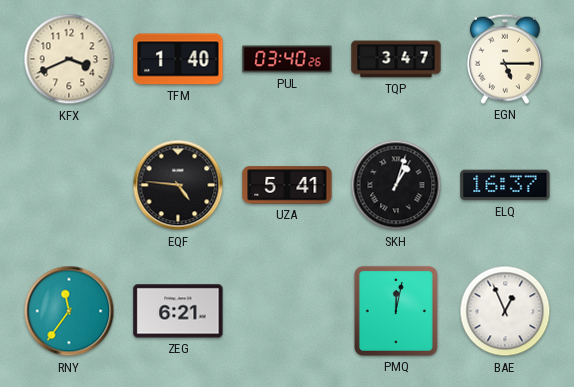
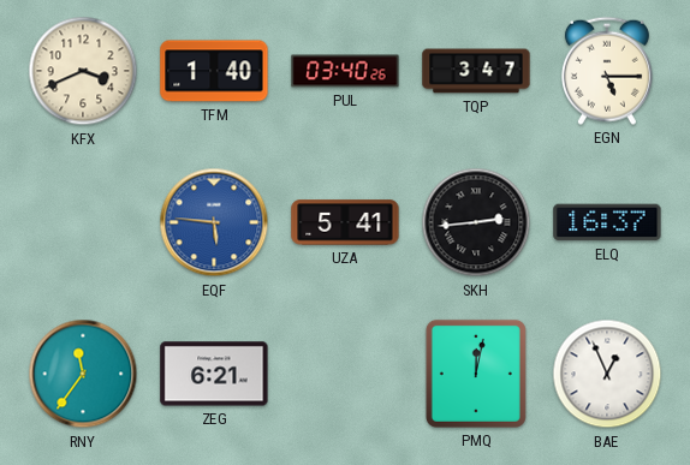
EQF: 4:46 -> 5:46 (214, 222)
EQF dial: black -> blue (214, 222)
SKH: 1:03 -> 2:44 (476, 222)
